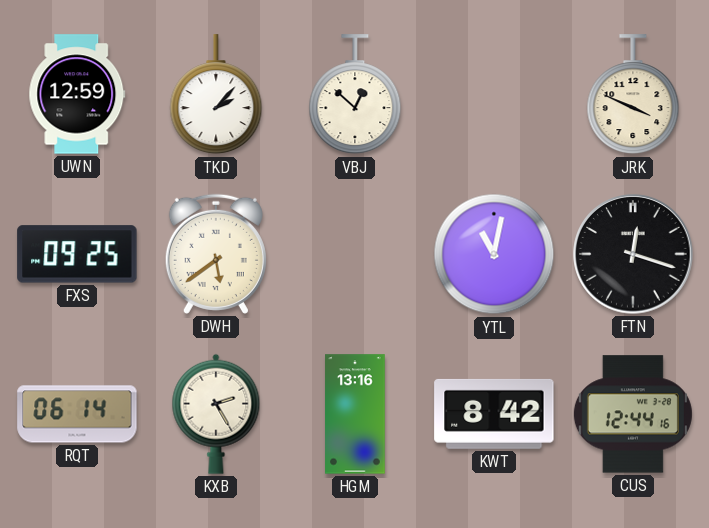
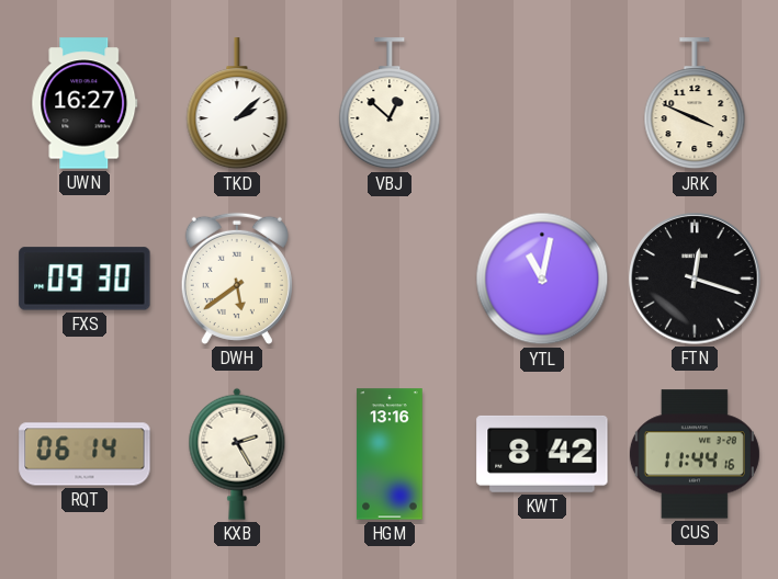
UWN: 12:59 -> 16:27 (84, 103)
TKD: 2:07 -> 2:08 (237, 104)
FXS: 09:25 -> 09:30 (84, 279)
CUS: 12:44 -> 11:44 (695, 454)
